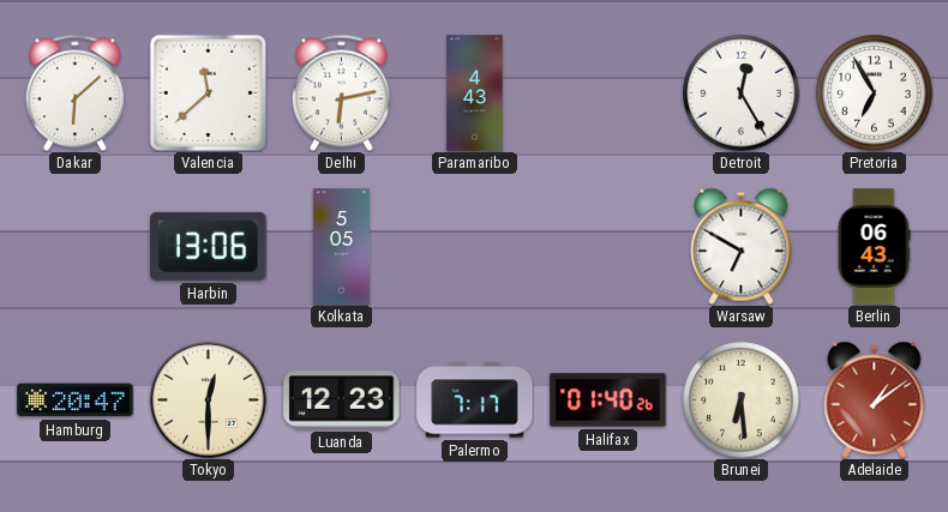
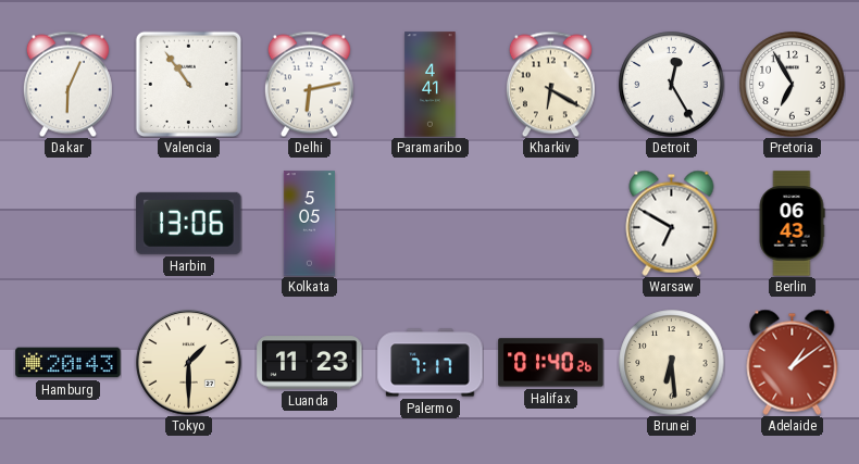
Dakar: 6:08 -> 6:04 (67, 84)
Valencia: 11:38 -> 10:54 (188, 84)
Paramaribo: 4:43 -> 4:41 (431, 85)
Kharkiv: none -> 6:20 (550, 84)
Hamburg: 20:47 -> 20:43 (69, 363)
Tokyo: 12:30 -> 1:30 (189, 363)
Luanda: 12:23 -> 11:23 (310, 363)
